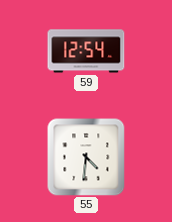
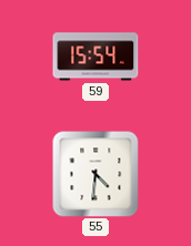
59: 12:54 -> 15:54 (95, 57)
